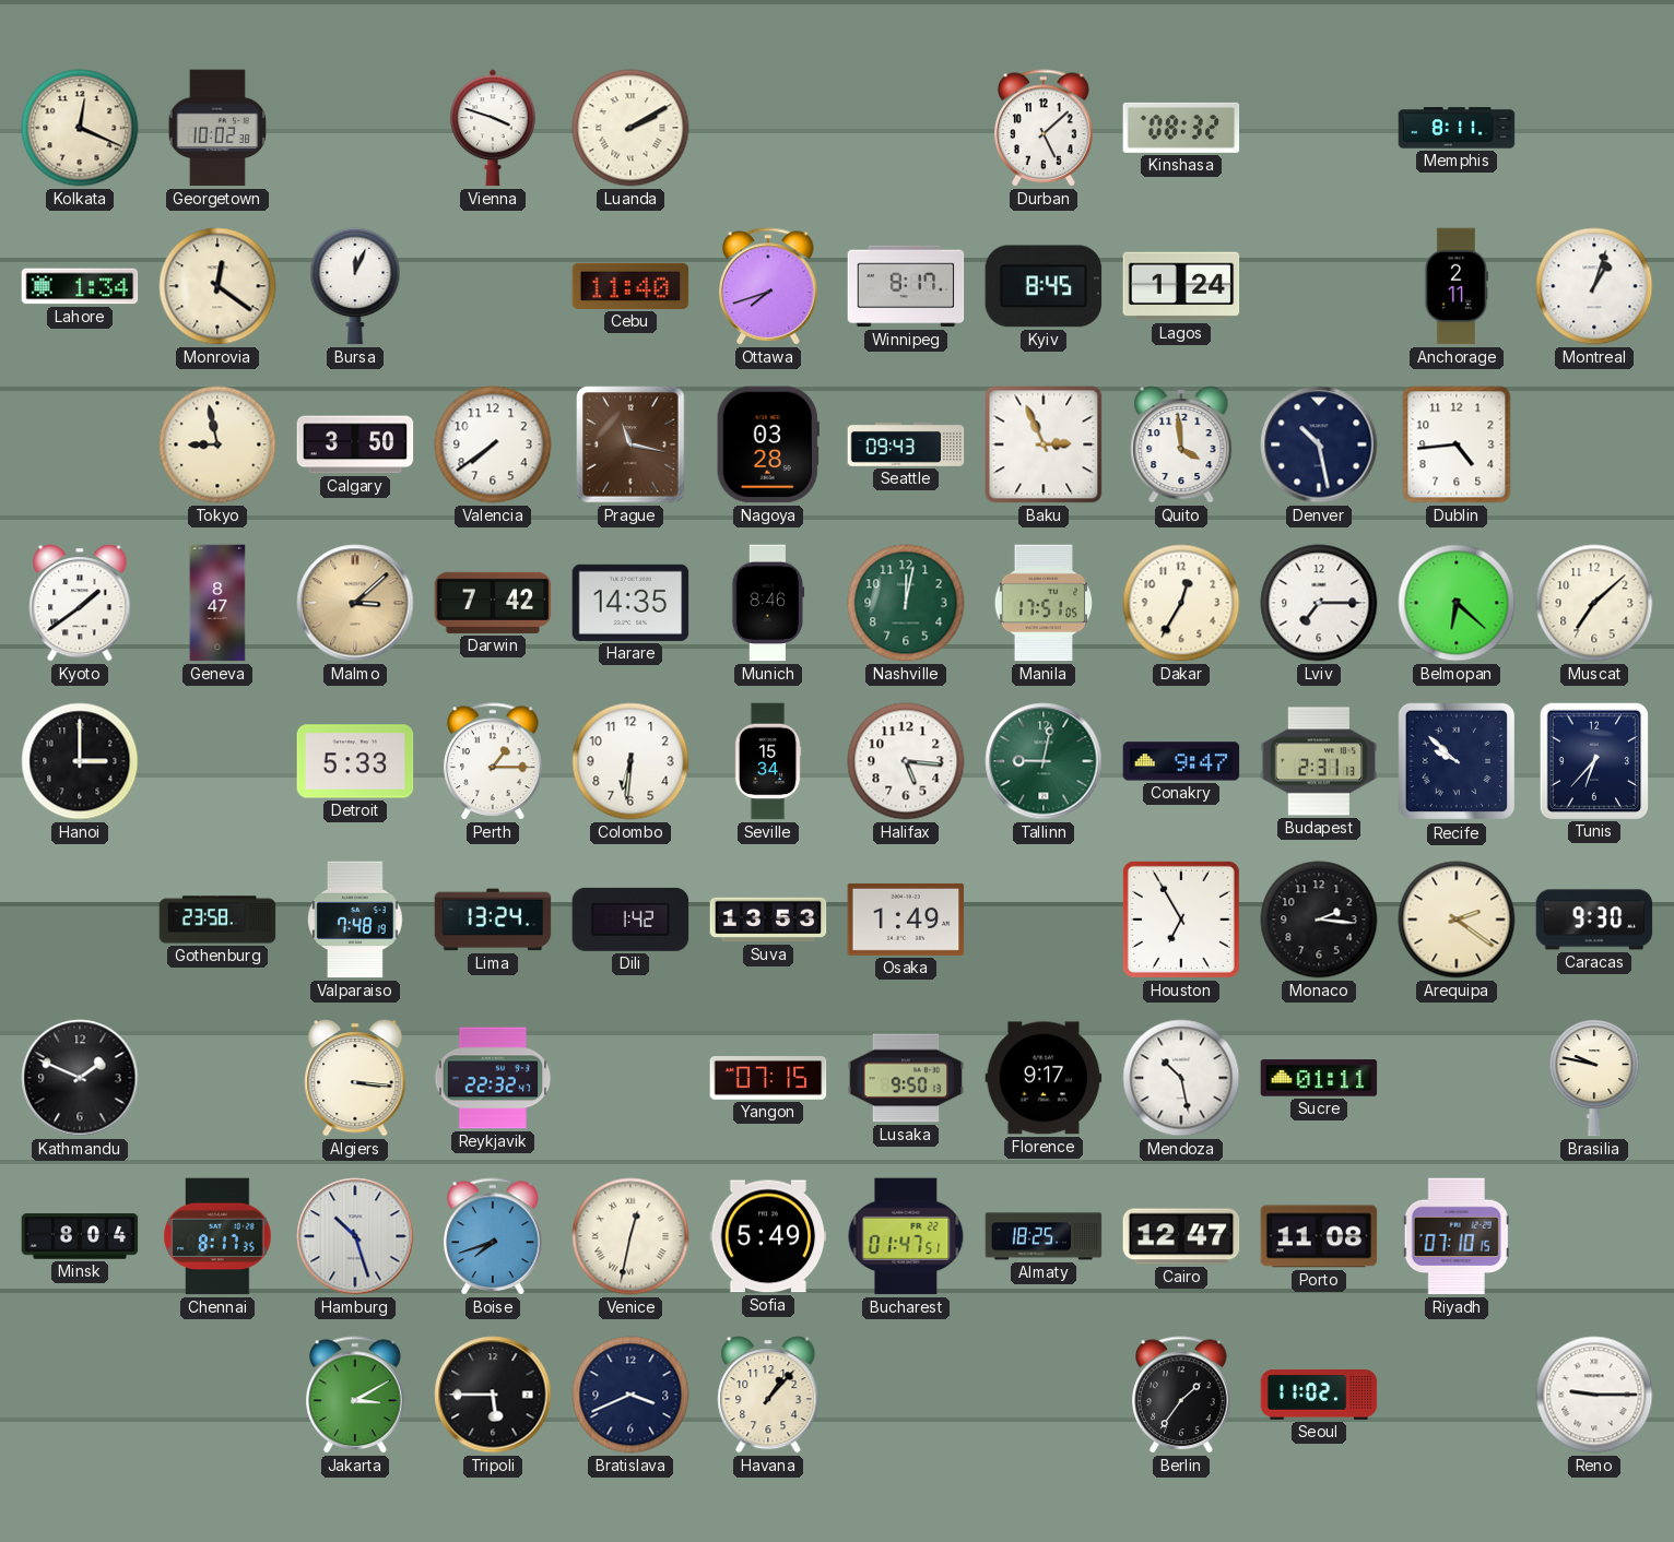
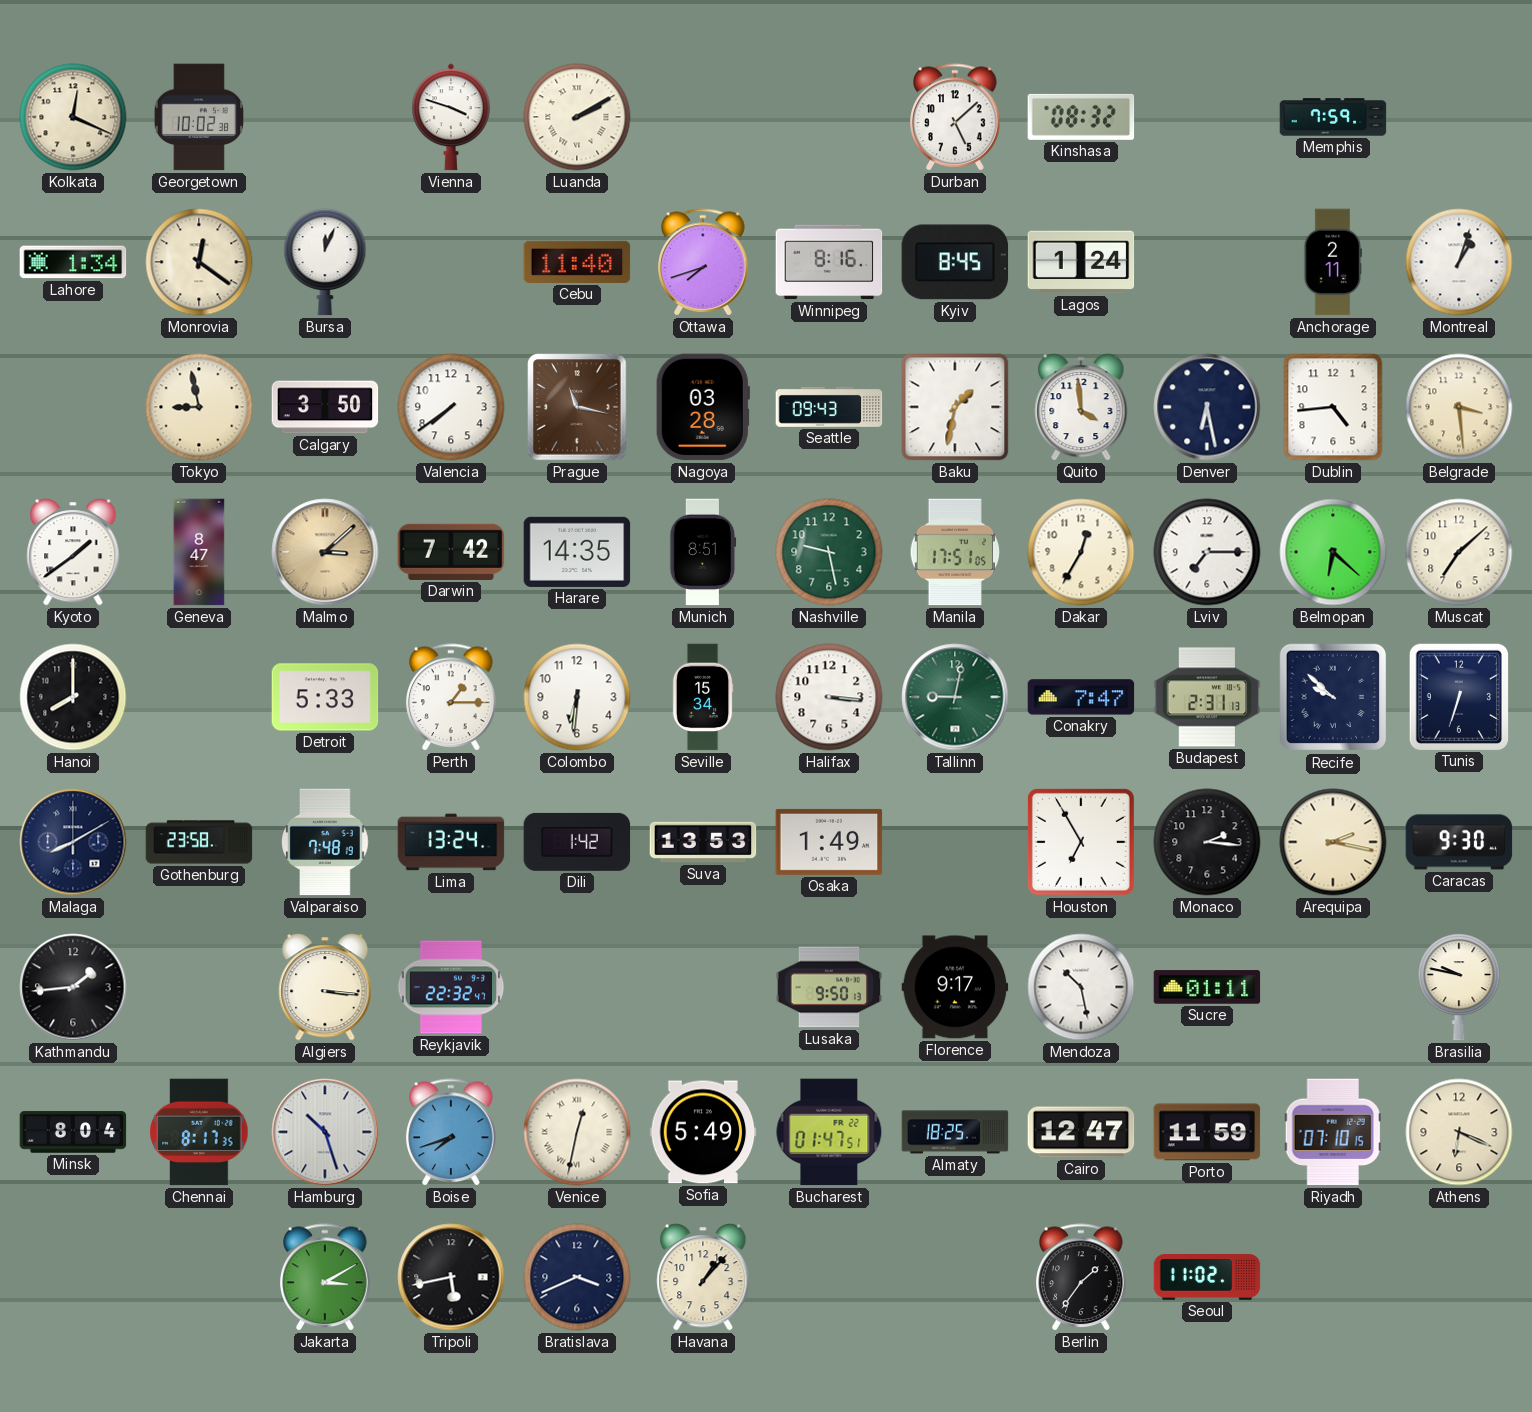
Memphis: 8:11 -> 7:59 (1333, 117)
Winnipeg: 8:17 -> 8:16 (829, 262)
Baku: 2:56 -> 1:32 (955, 407)
Denver: 10:28 -> 6:28 (1207, 407)
Belgrade: none -> 3:29 (1459, 407)
Munich: 8:46 -> 8:51 (703, 552)
Nashville: 12:02 -> 9:28 (829, 552)
Hanoi: 3:00 -> 8:00 (73, 697)
Halifax: 5:16 -> 3:16 (829, 697)
Conakry: 9:47 -> 7:47 (1081, 697)
Tunis: 6:37 -> 6:33 (1458, 696)
Malaga: none -> 8:10 (73, 842)
Arequipa: 2:21 -> 2:17 (1333, 842)
Kathmandu: 1:49 -> 1:44 (73, 987)
Yangon: 07:15 -> none (768, 1079)
Porto: 11:08 -> 11:59 (1207, 1132)
Athens: none -> 6:19 (1459, 1132)
Tripoli: 5:45 -> 5:43 (451, 1277)
Reno: 9:15 -> none (1594, 1395)
